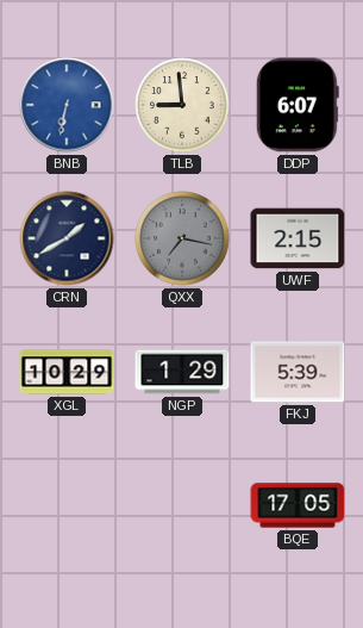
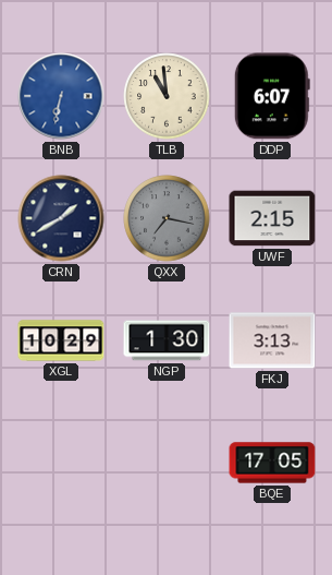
TLB: 8:59 -> 10:59 (167, 96)
NGP: 1:29 -> 1:30 (167, 340)
FKJ: 5:39 -> 3:13 (272, 340)
